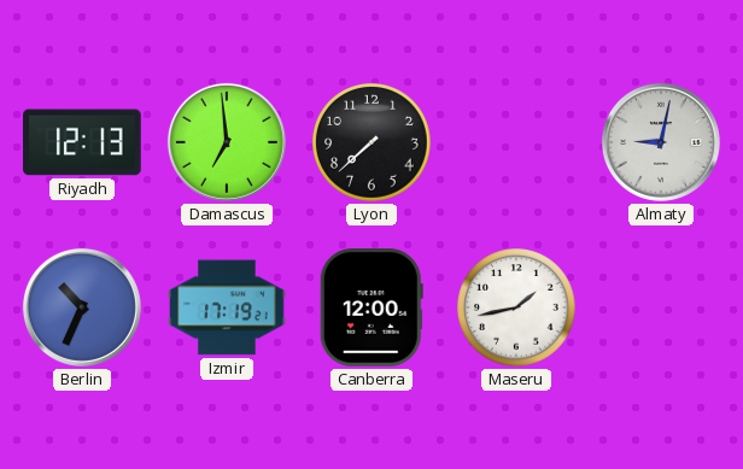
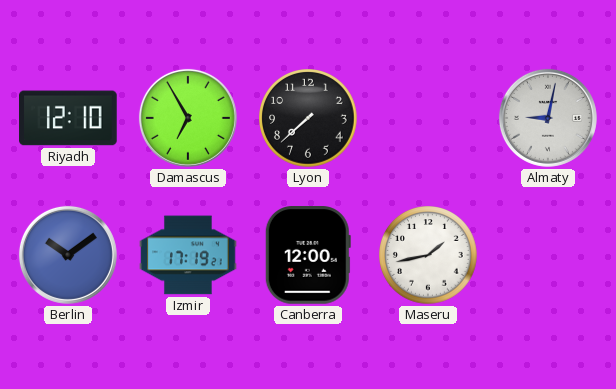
Riyadh: 12:13 -> 12:10 (68, 118)
Damascus: 6:59 -> 6:55 (188, 118)
Berlin: 10:34 -> 10:09 (68, 255)
